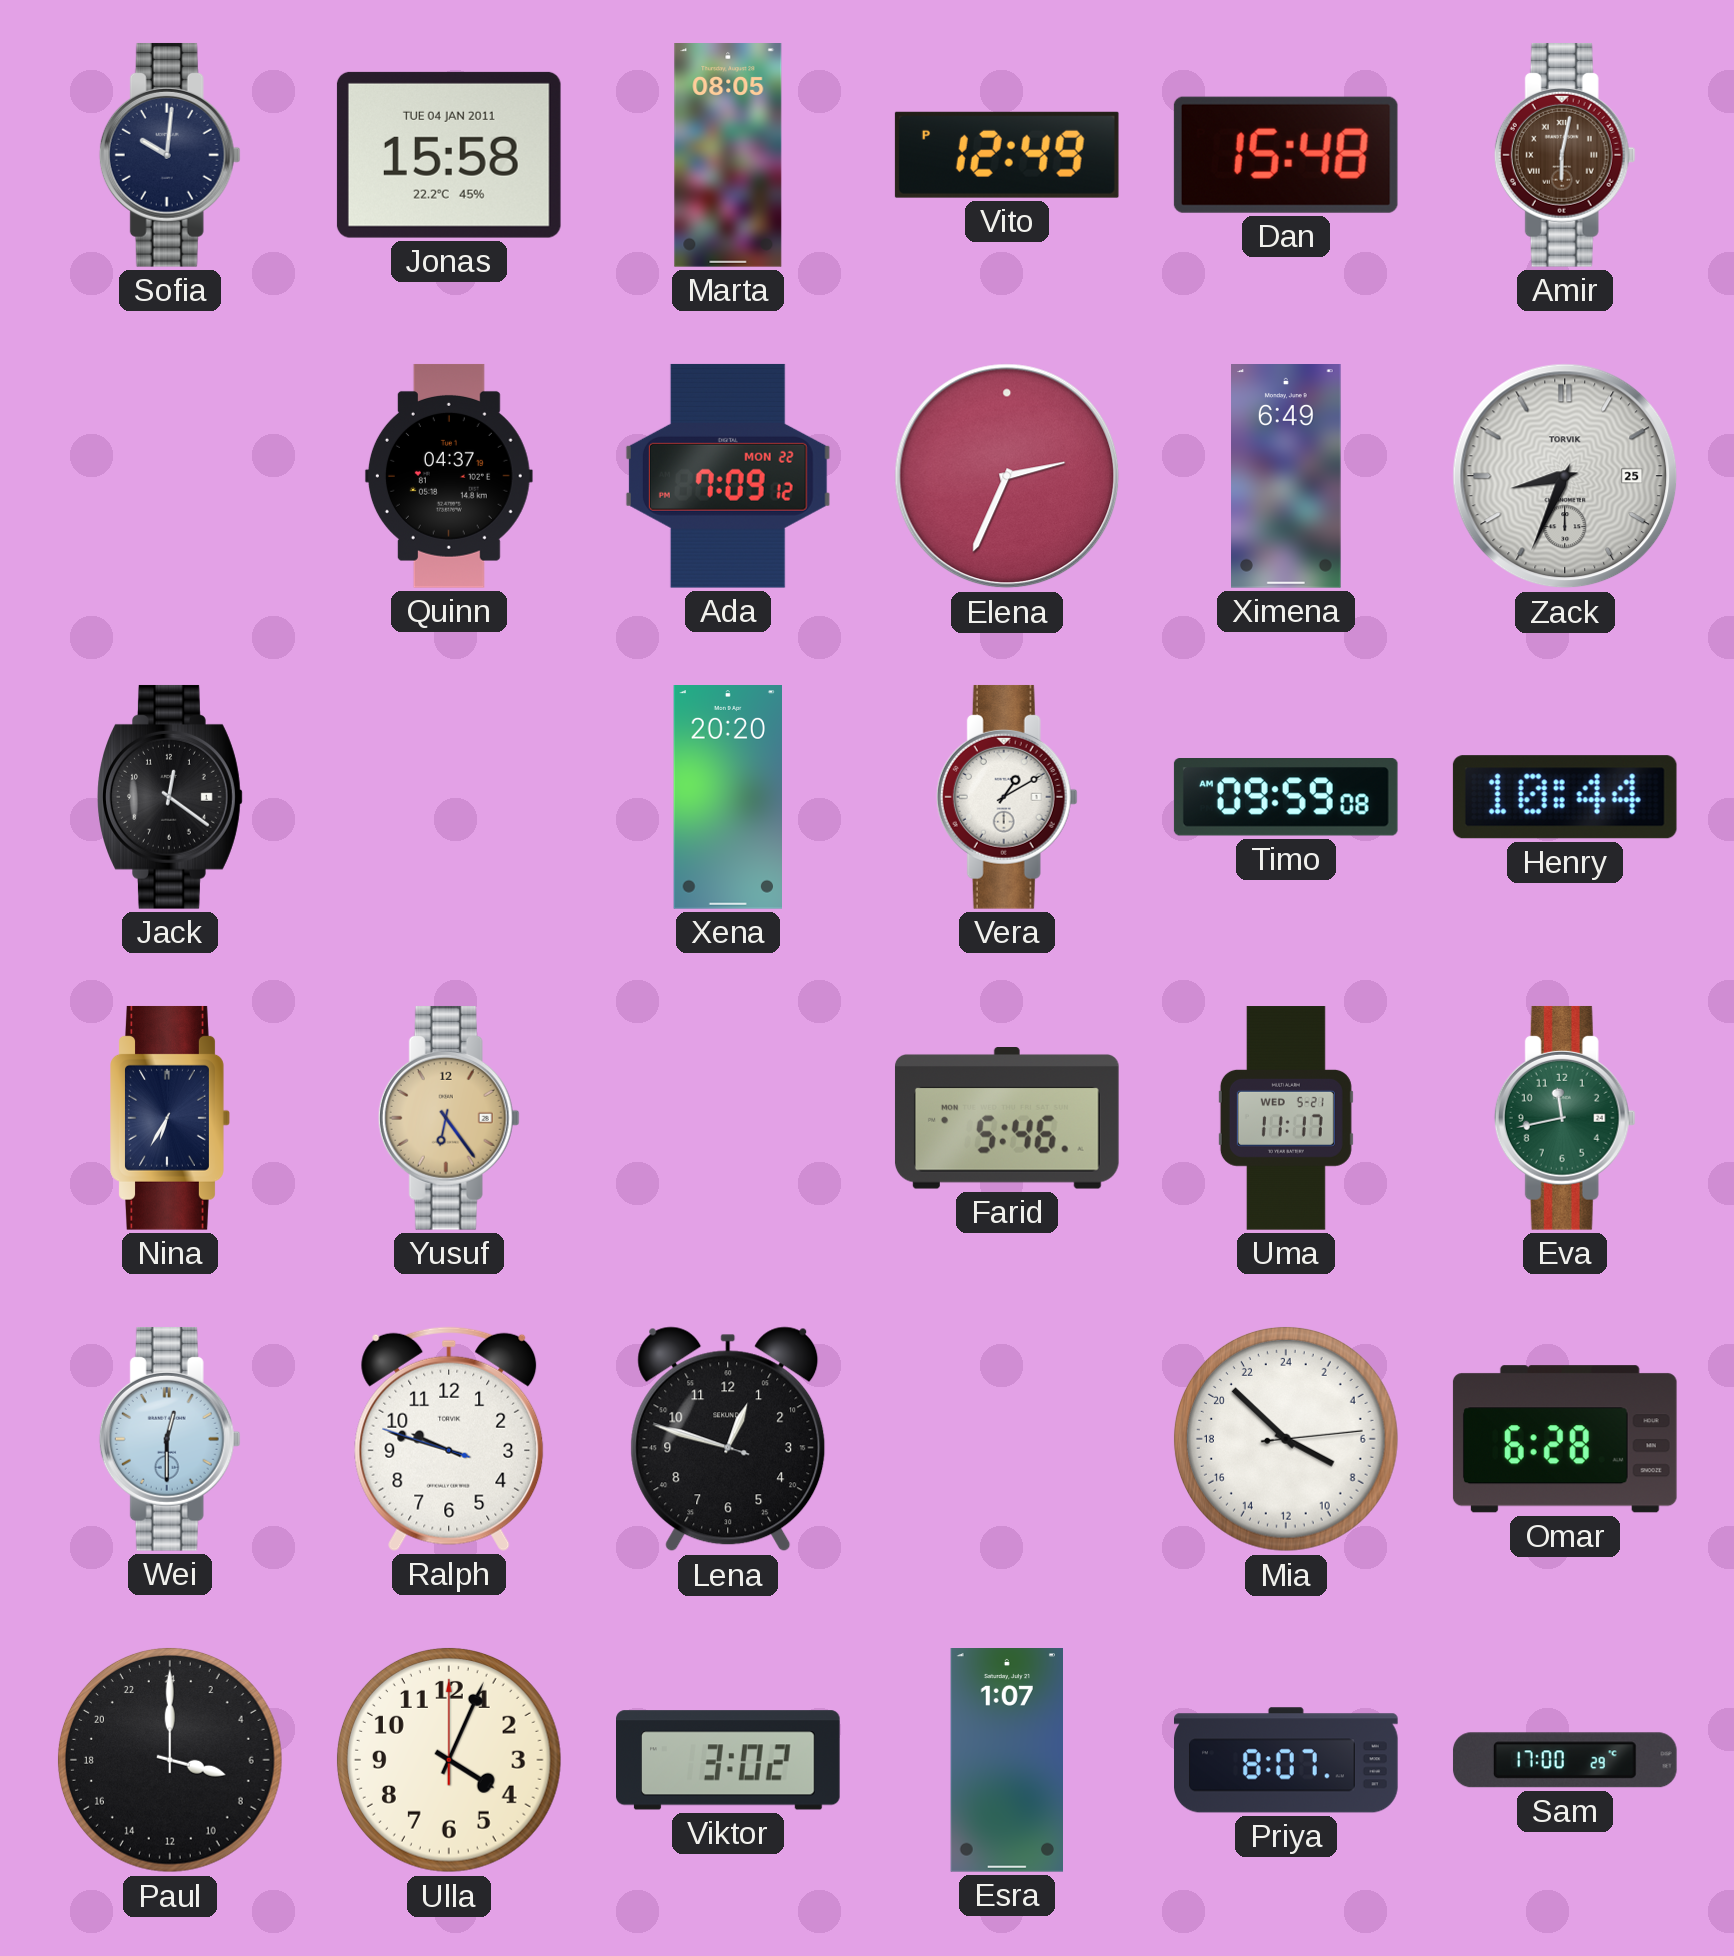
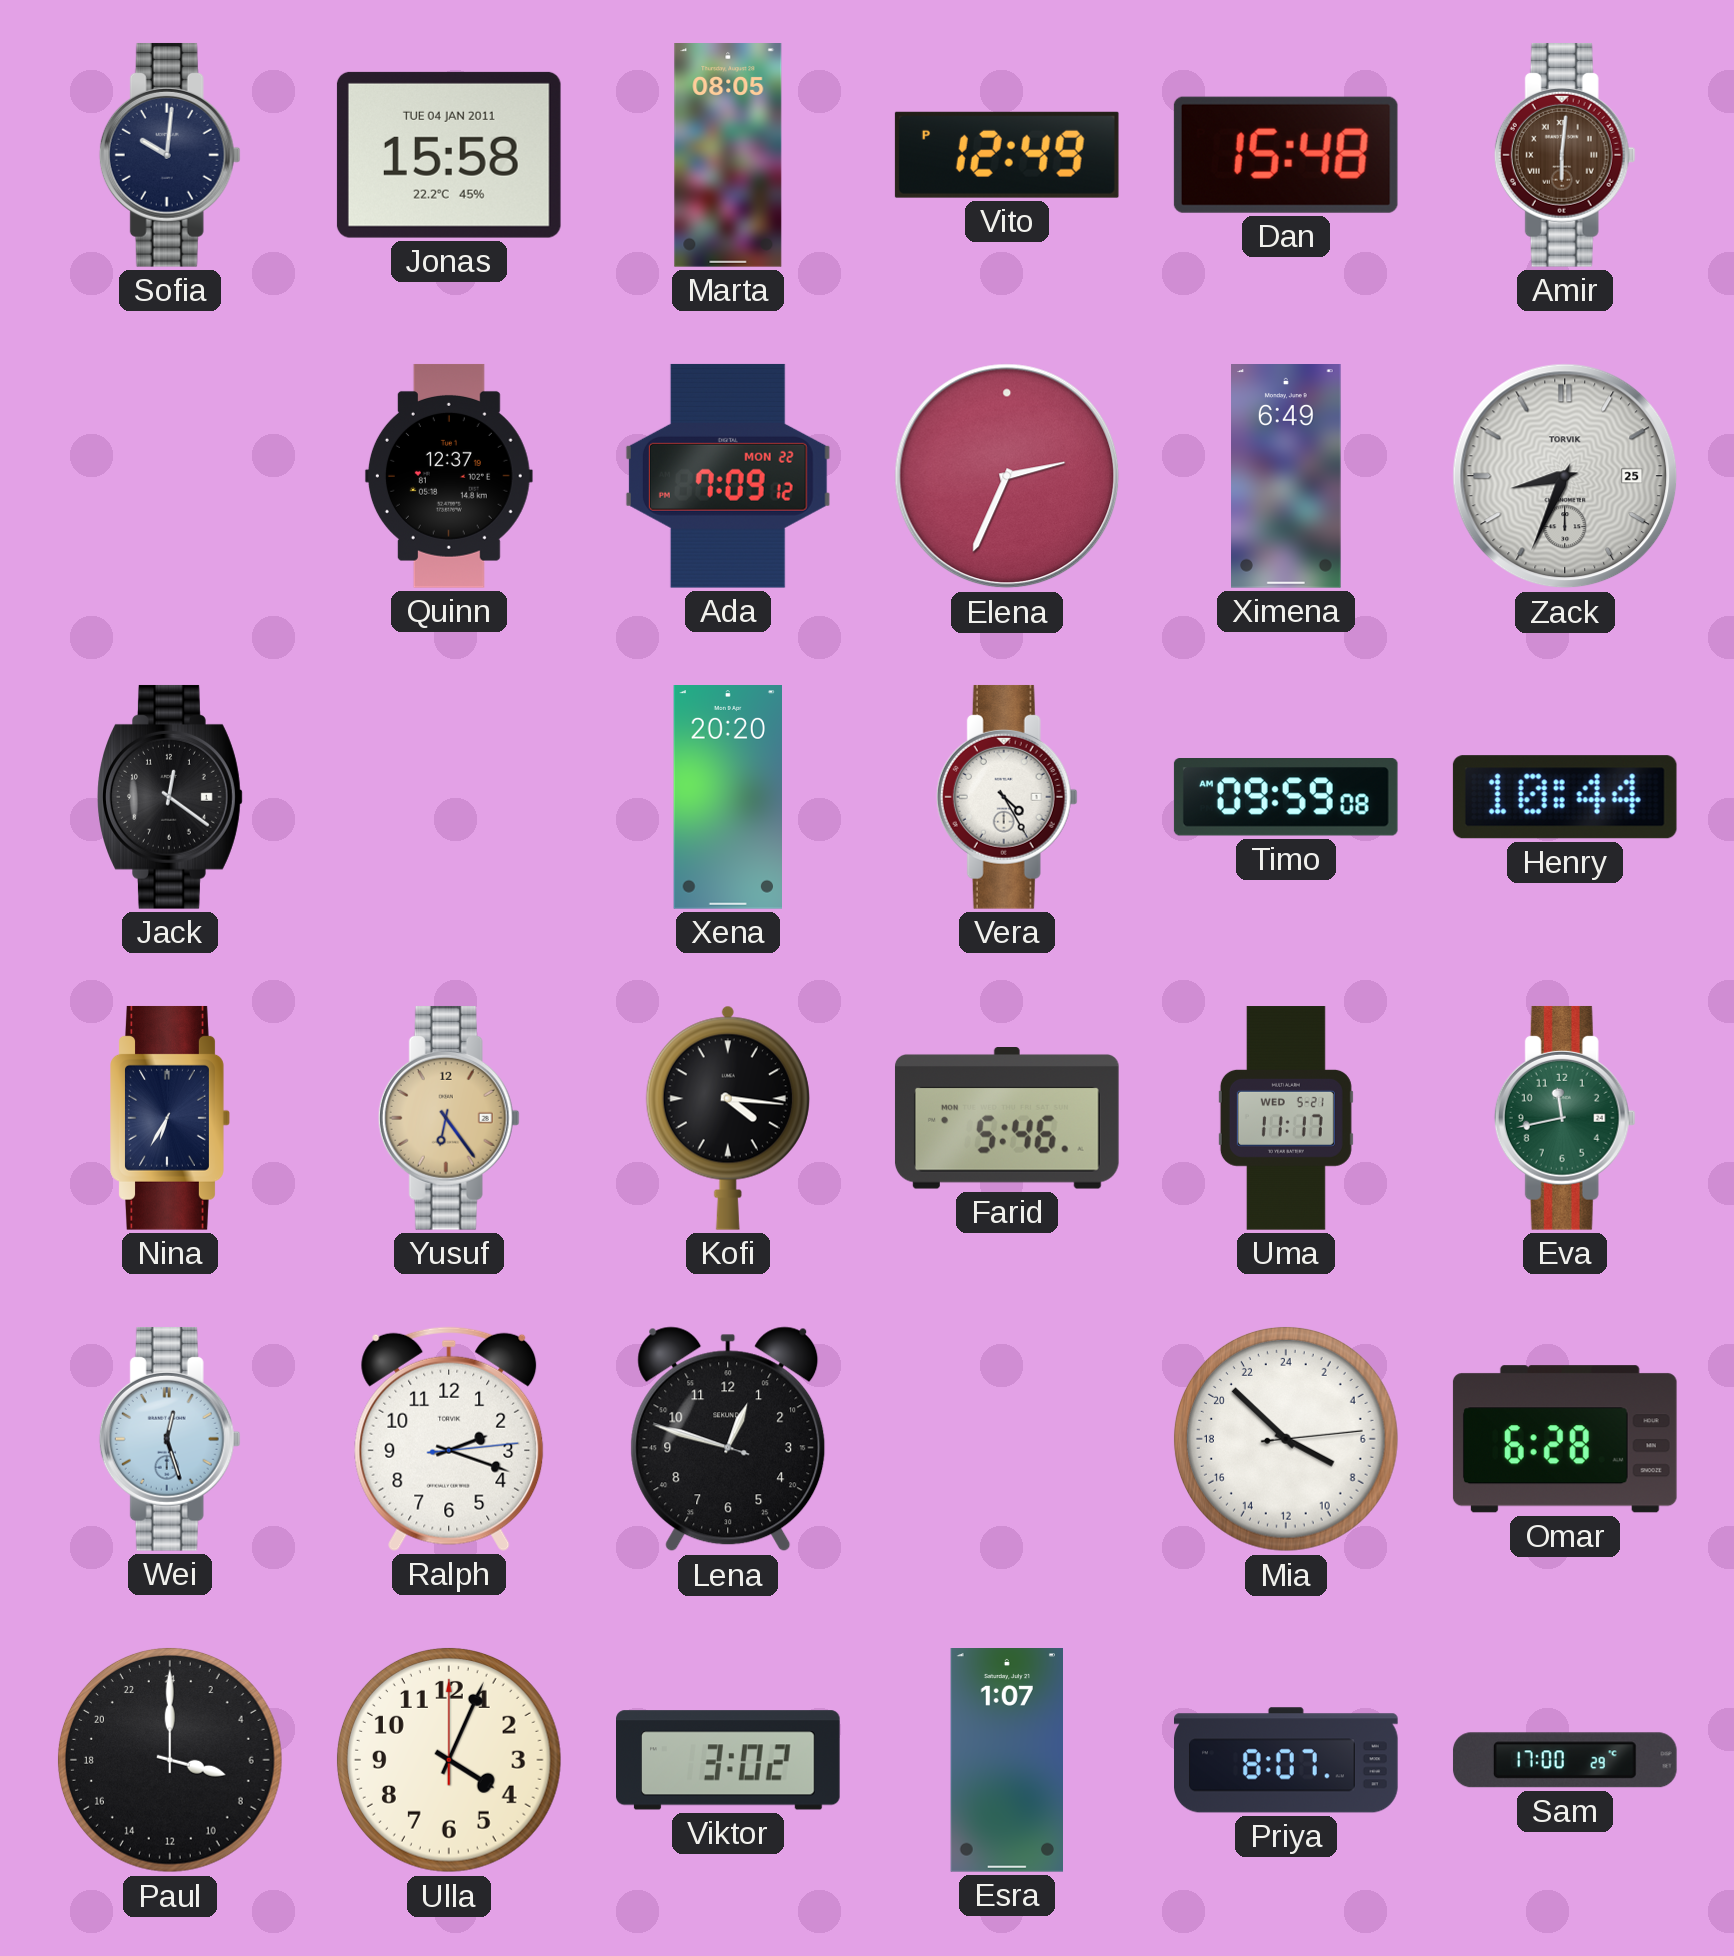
Amir: 6:02 -> 6:01 (1565, 155)
Quinn: 04:37 -> 12:37 (449, 476)
Vera: 1:10 -> 4:25 (1007, 797)
Kofi: none -> 4:16 (728, 1118)
Wei: 12:30 -> 12:27 (170, 1439)
Ralph: 9:47 -> 2:18 (449, 1439)
